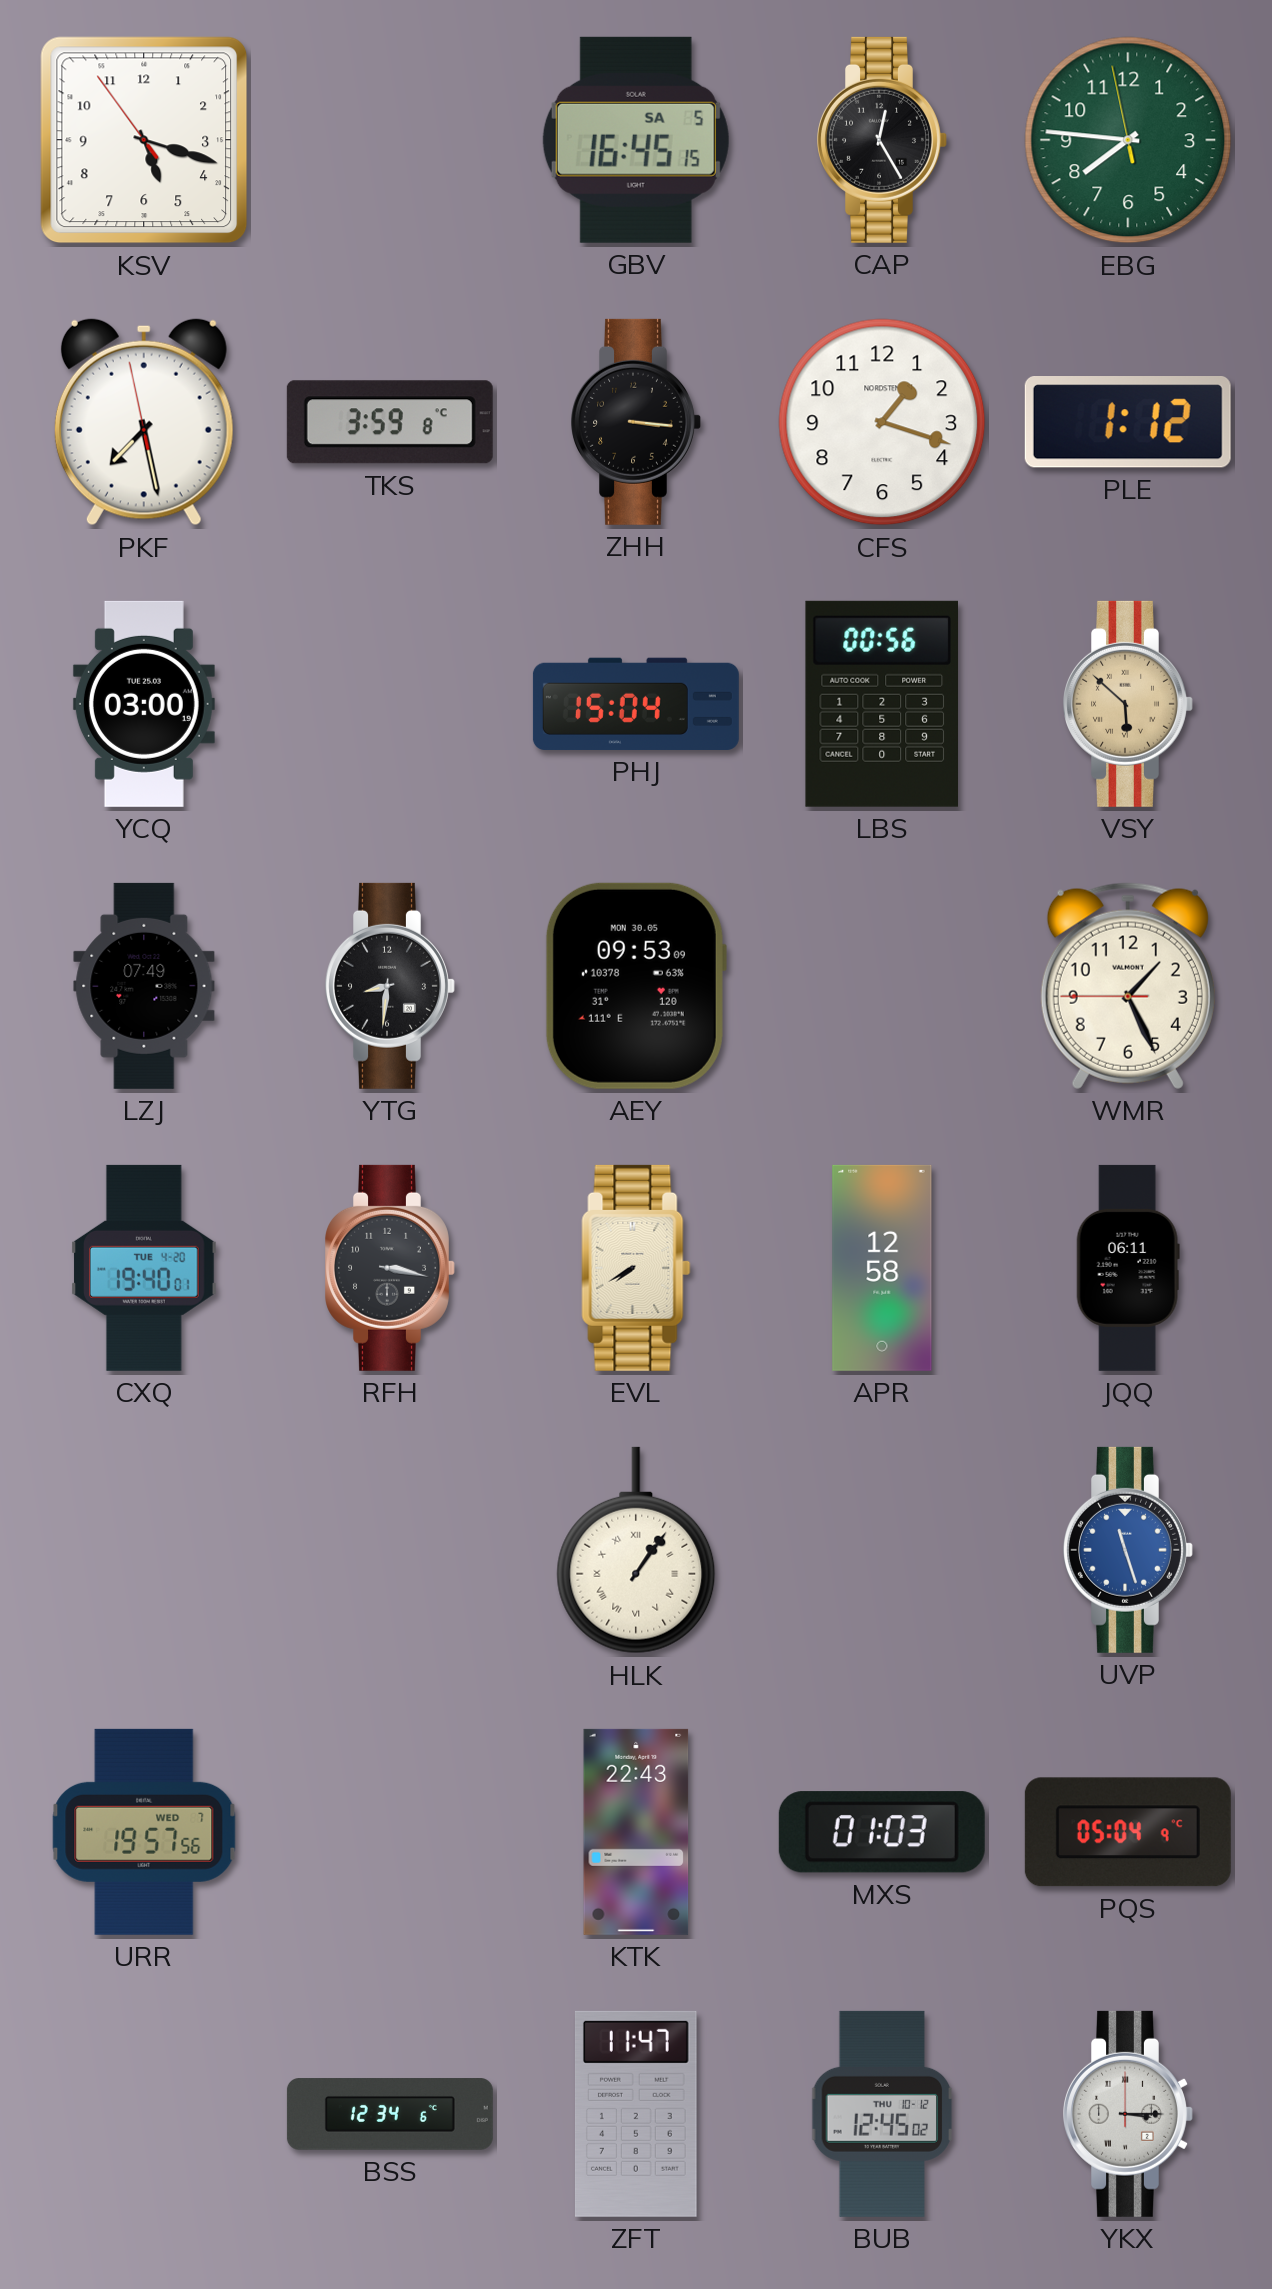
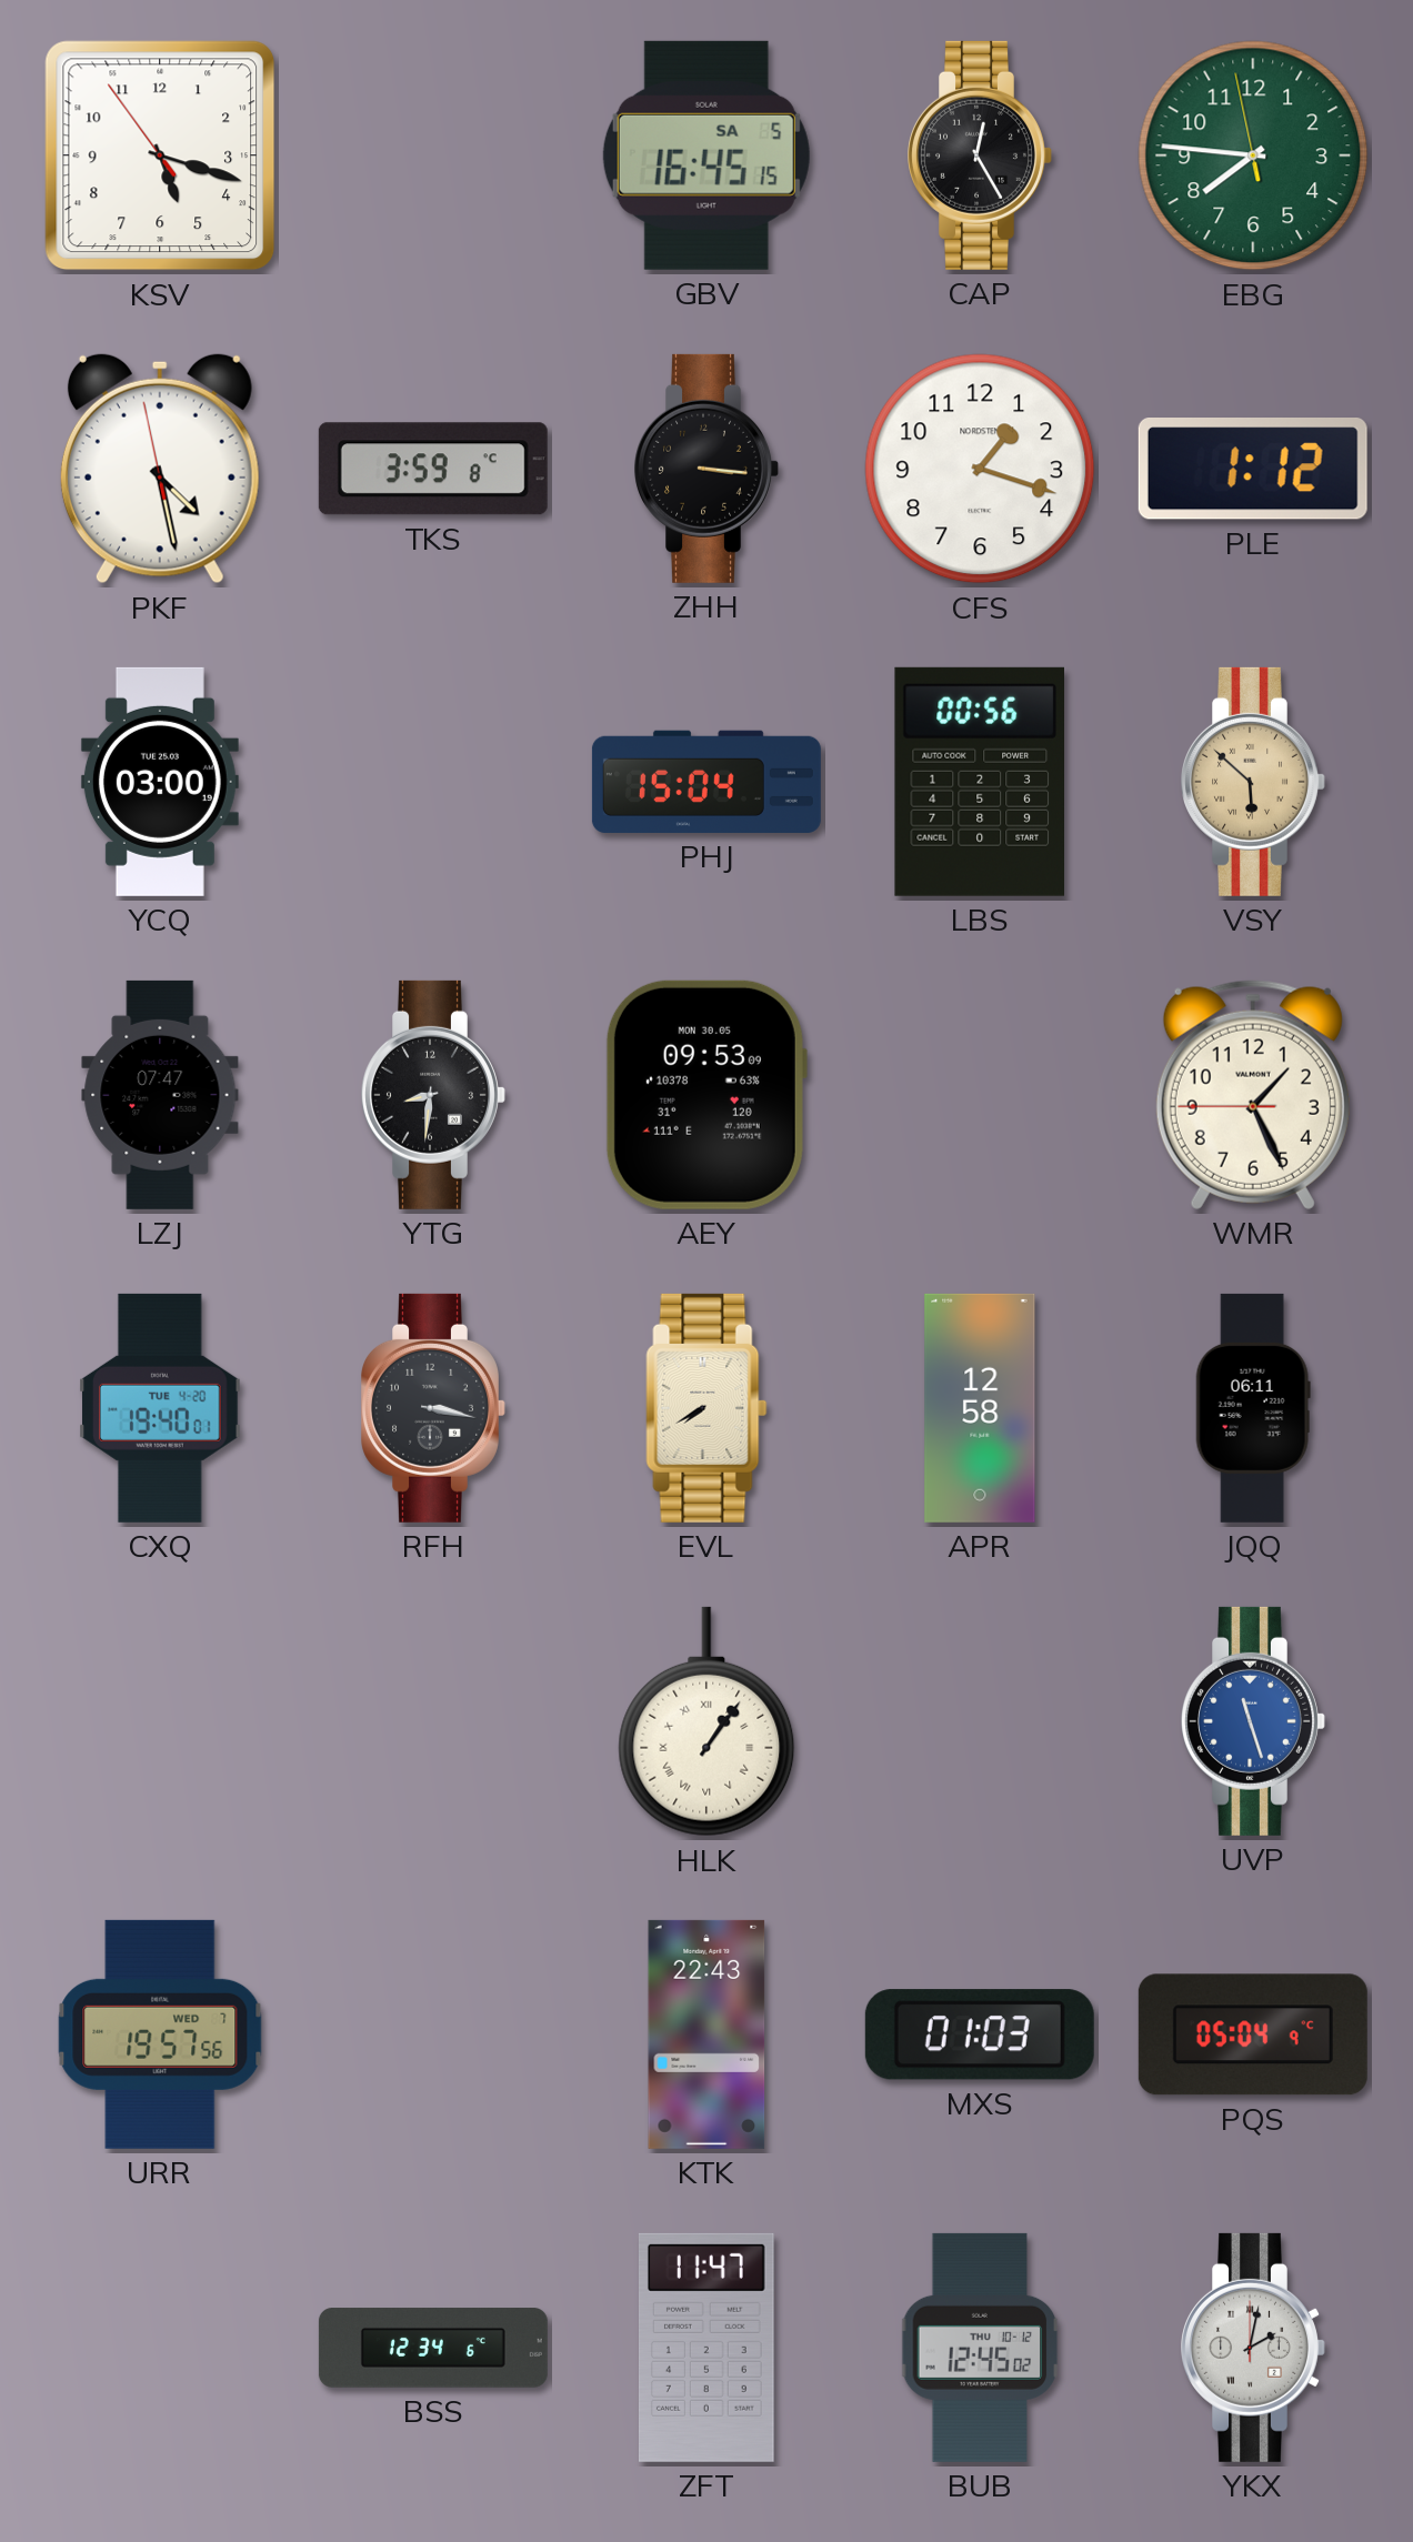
PKF: 7:27 -> 4:27 (160, 469)
LZJ: 07:49 -> 07:47 (160, 1095)
YKX: 3:15 -> 2:02 (1253, 2348)
